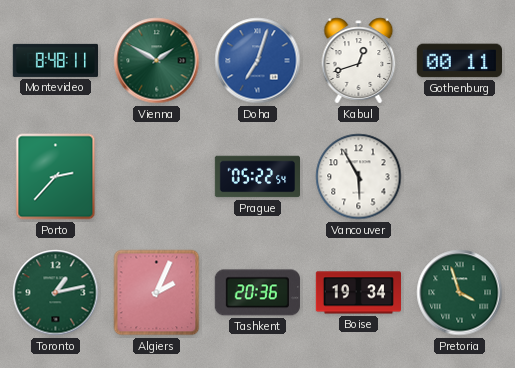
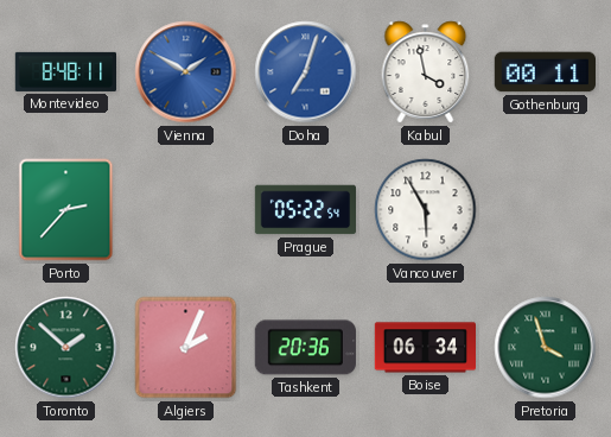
Vienna dial: green -> blue (186, 72)
Kabul: 12:42 -> 3:58 (426, 72)
Toronto: 1:13 -> 1:52 (66, 348)
Boise: 19:34 -> 06:34 (425, 348)
